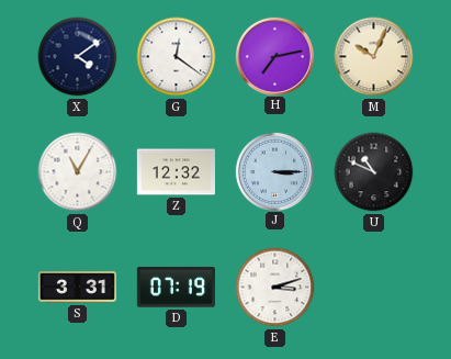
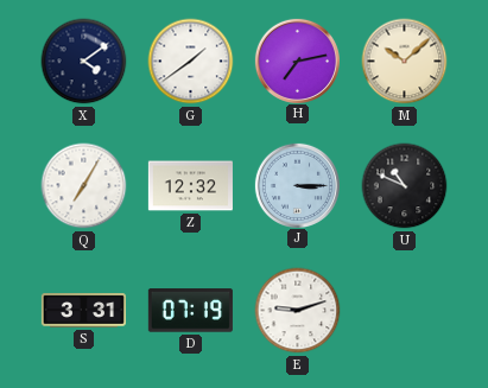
G: 12:21 -> 1:39 (191, 62)
M: 10:04 -> 10:08 (405, 62)
Q: 11:05 -> 7:05 (84, 186)
E: 3:12 -> 9:12 (298, 311)
